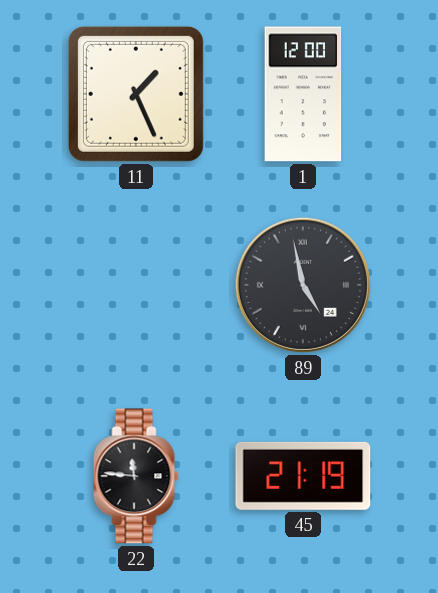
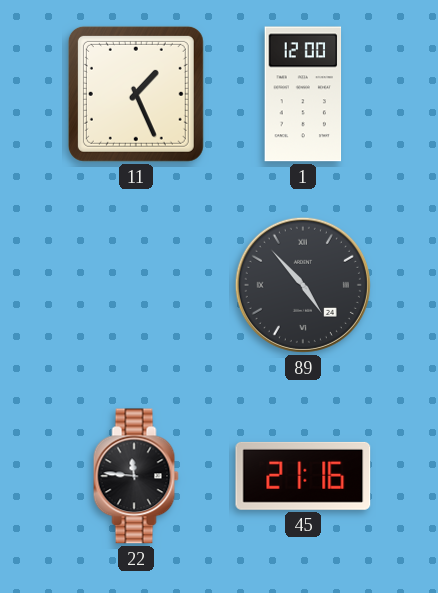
89: 4:58 -> 4:53 (303, 285)
45: 21:19 -> 21:16 (303, 476)
